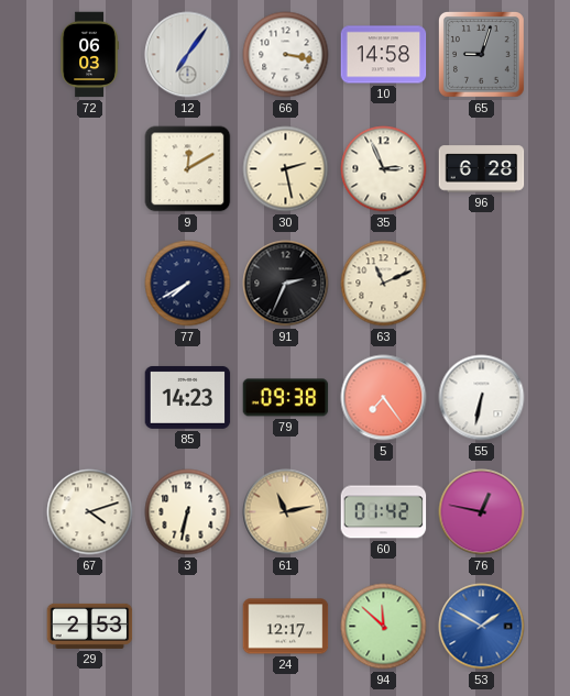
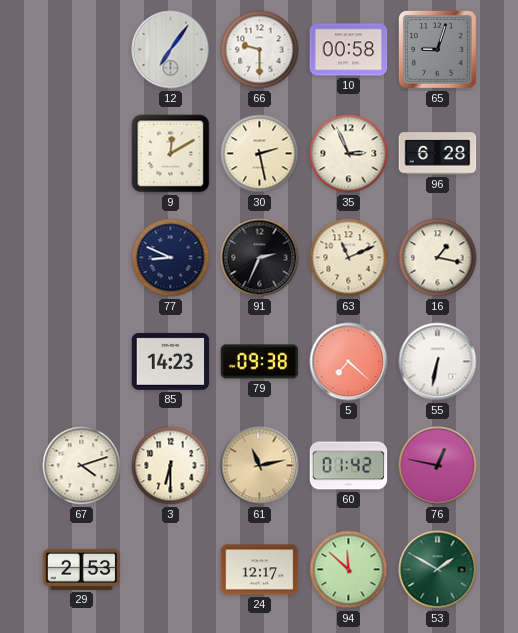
72: 06:03 -> none (89, 55)
66: 3:17 -> 9:30 (260, 50)
10: 14:58 -> 00:58 (349, 50)
77: 7:40 -> 8:49 (171, 258)
16: none -> 1:17 (438, 258)
5: 7:24 -> 7:22 (349, 362)
3: 6:32 -> 6:30 (171, 466)
53 dial: blue -> green (438, 570)
